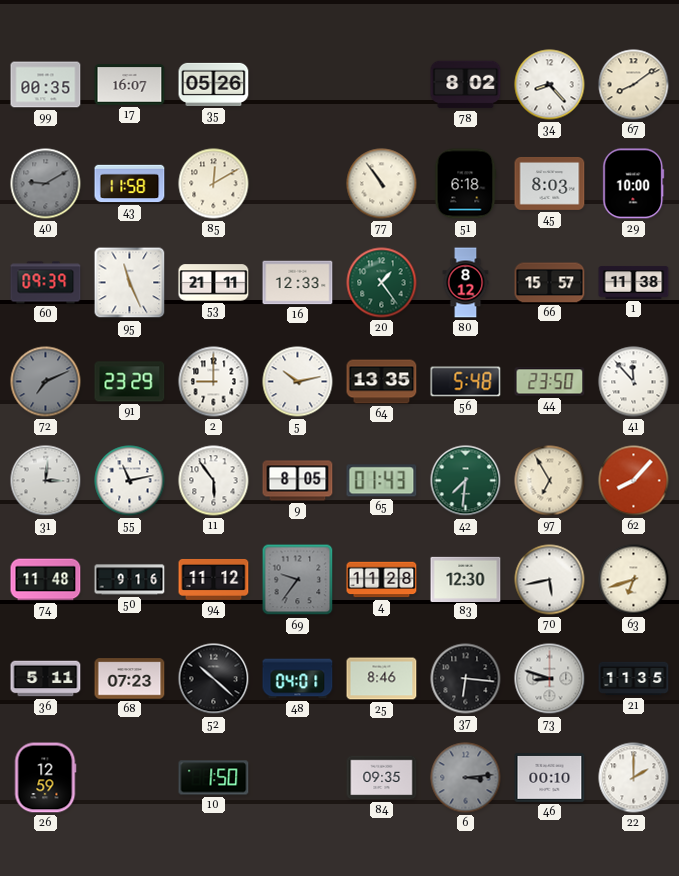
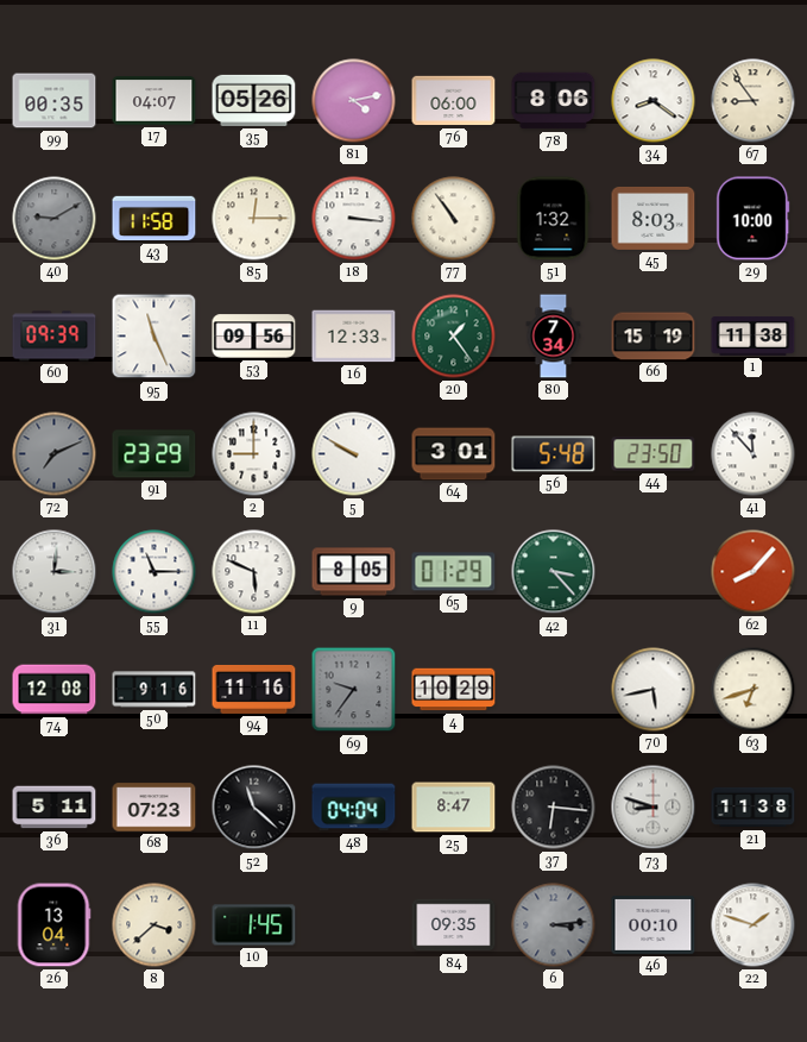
17: 16:07 -> 04:07 (155, 101)
81: none -> 4:13 (354, 101)
76: none -> 06:00 (454, 101)
78: 8:02 -> 8:06 (554, 101)
34: 8:23 -> 8:21 (654, 101)
67: 8:09 -> 8:54 (754, 101)
85: 12:10 -> 12:15 (254, 219)
18: none -> 3:16 (354, 219)
51: 6:18 -> 1:32 (553, 219)
53: 21:11 -> 09:56 (254, 337)
80: 8:12 -> 7:34 (554, 337)
66: 15:57 -> 15:19 (654, 337)
5: 10:13 -> 9:50 (354, 454)
64: 13:35 -> 3:01 (454, 454)
55: 11:13 -> 11:15 (155, 572)
11: 5:54 -> 5:49 (254, 572)
65: 01:43 -> 01:29 (454, 572)
42: 7:31 -> 3:23 (554, 572)
97: 6:55 -> none (550, 481)
74: 11:48 -> 12:08 (55, 690)
94: 11:12 -> 11:16 (254, 689)
4: 11:28 -> 10:29 (454, 690)
83: 12:30 -> none (466, 579)
52: 10:22 -> 11:22 (254, 808)
48: 04:01 -> 04:04 (354, 808)
25: 8:46 -> 8:47 (454, 808)
21: 11:35 -> 11:38 (754, 808)
26: 12:59 -> 13:04 (53, 925)
8: none -> 3:38 (155, 925)
10: 1:50 -> 1:45 (254, 925)
22: 2:00 -> 1:48 (754, 925)
